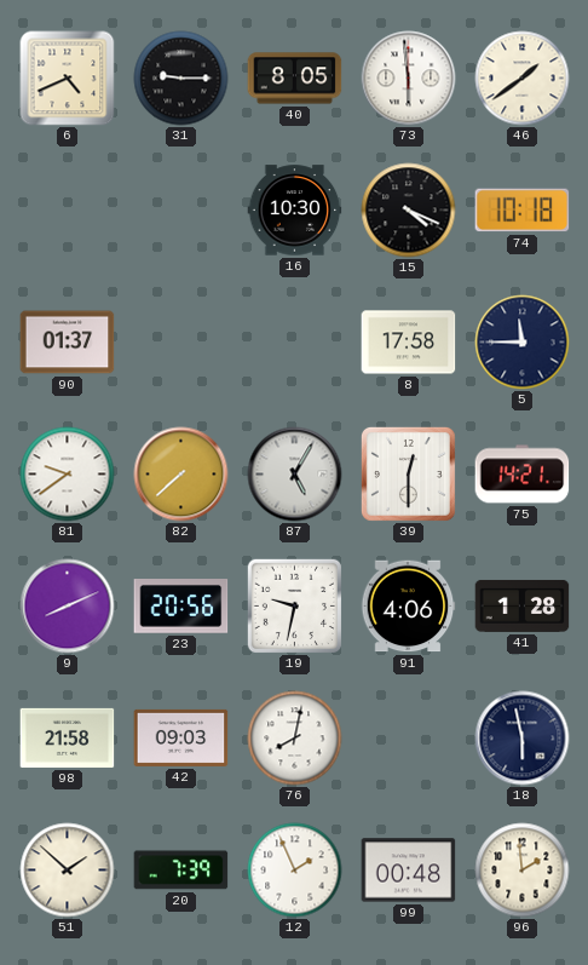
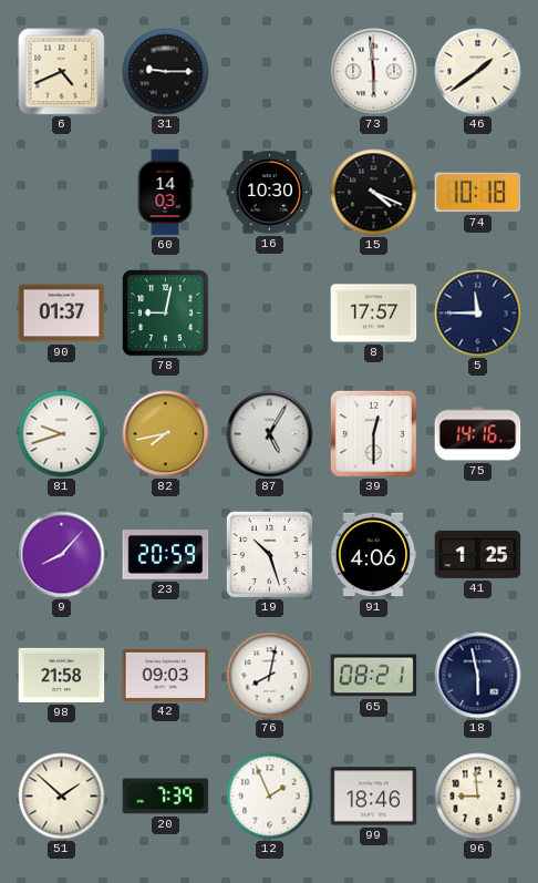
40: 8:05 -> none (295, 79)
60: none -> 14:03 (165, 193)
78: none -> 9:02 (166, 314)
8: 17:58 -> 17:57 (374, 314)
81: 9:39 -> 9:42 (62, 434)
82: 7:38 -> 7:43 (166, 434)
75: 14:21 -> 14:16 (478, 434)
9: 8:11 -> 8:07 (62, 555)
23: 20:56 -> 20:59 (166, 555)
19: 9:32 -> 10:27 (269, 554)
41: 1:28 -> 1:25 (478, 554)
65: none -> 08:21 (374, 676)
99: 00:48 -> 18:46 (374, 797)
96: 1:59 -> 8:59 (478, 797)
